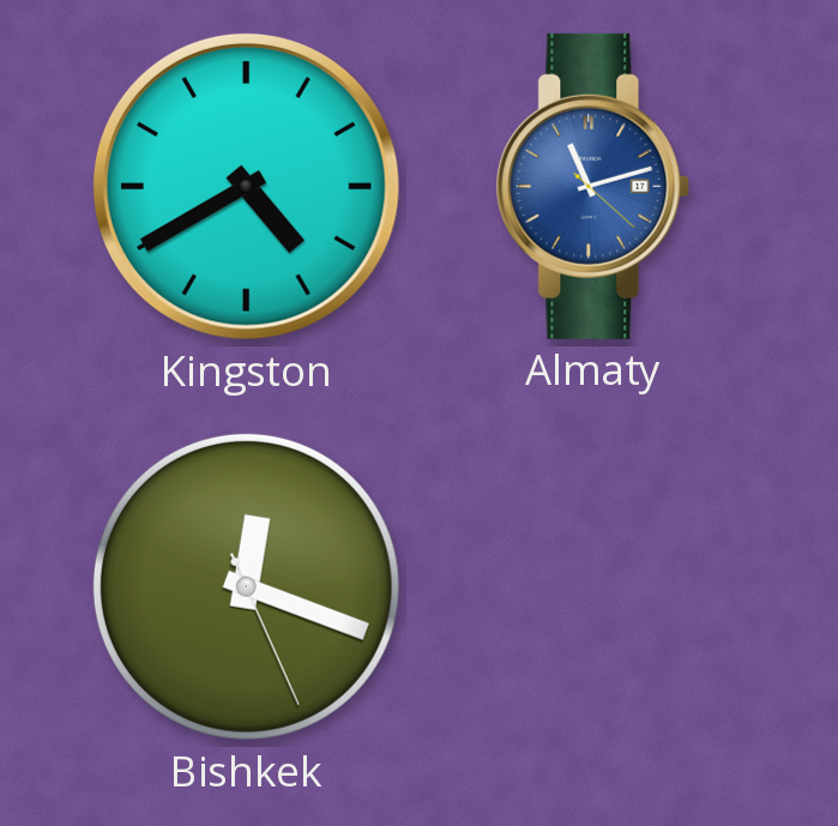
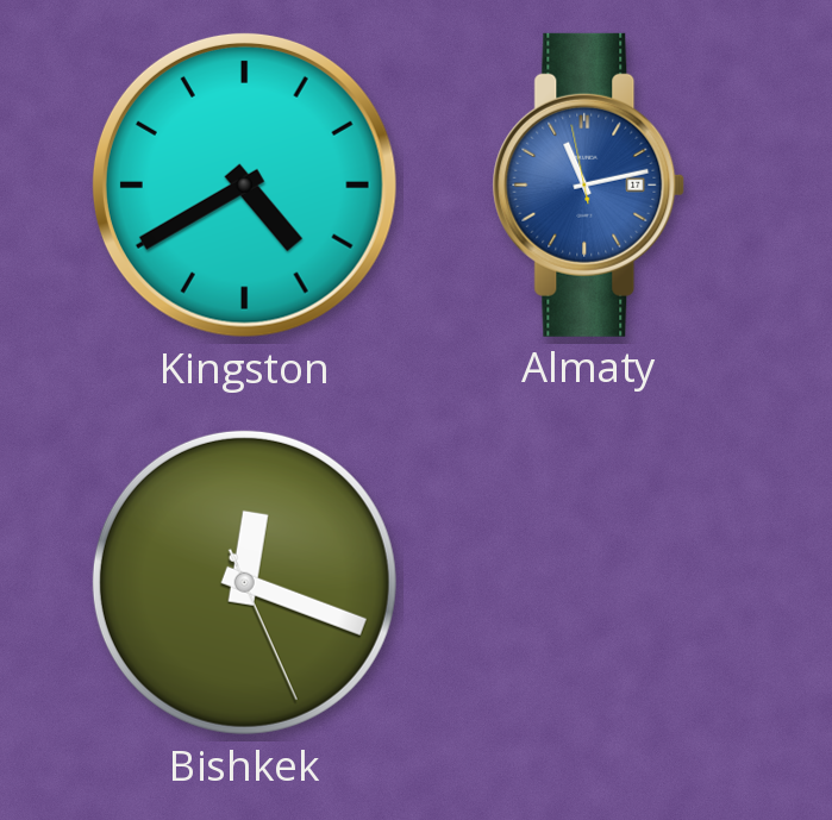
Almaty: 11:12:22 -> 11:12:58 (589, 184)
